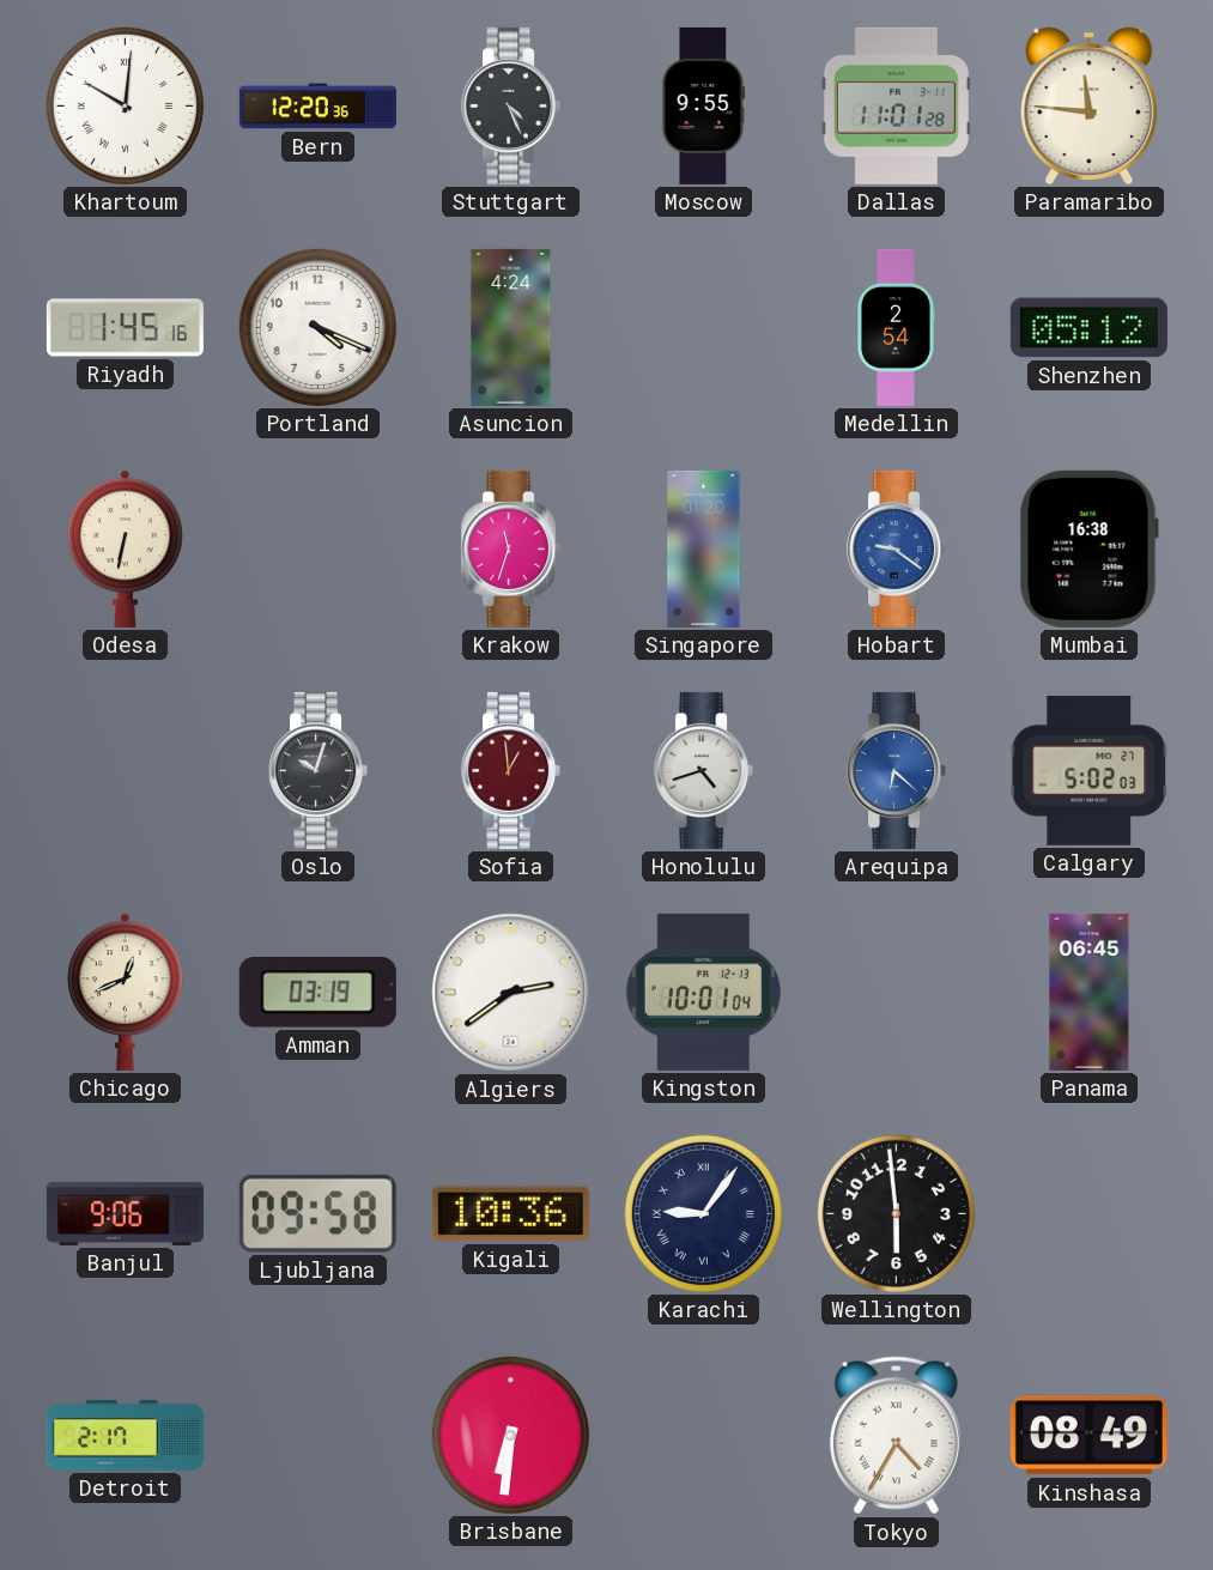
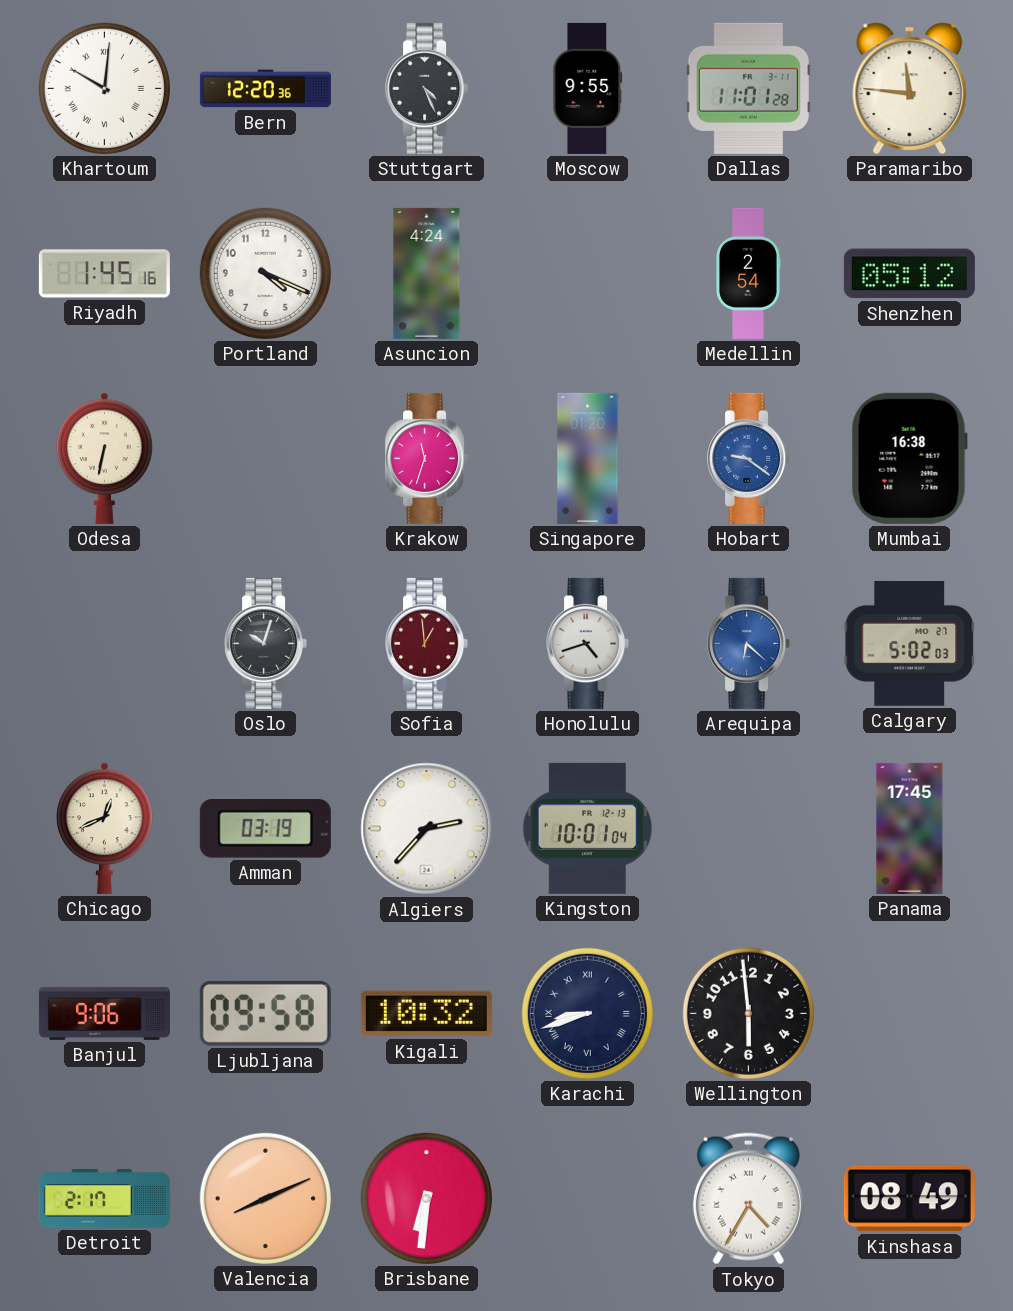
Algiers: 2:39 -> 2:37 (427, 829)
Panama: 06:45 -> 17:45 (910, 828)
Kigali: 10:36 -> 10:32 (426, 1014)
Karachi: 9:06 -> 8:42 (587, 1013)
Valencia: none -> 8:11 (265, 1198)
